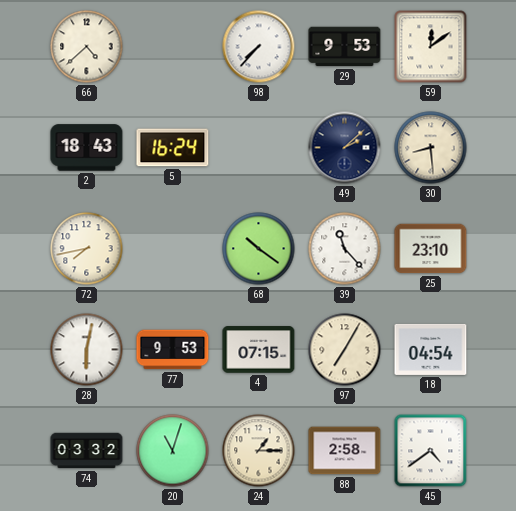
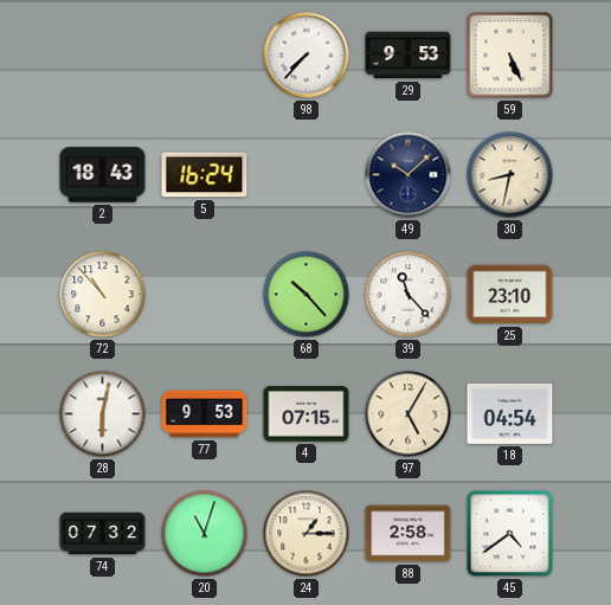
66: 4:38 -> none (87, 47)
59: 12:09 -> 5:26 (510, 56)
49: 2:08 -> 10:08 (409, 175)
30: 8:29 -> 8:32 (510, 175)
72: 7:43 -> 10:53 (103, 295)
68: 10:21 -> 10:23 (307, 295)
97: 7:05 -> 5:05 (409, 414)
74: 03:32 -> 07:32 (103, 534)
